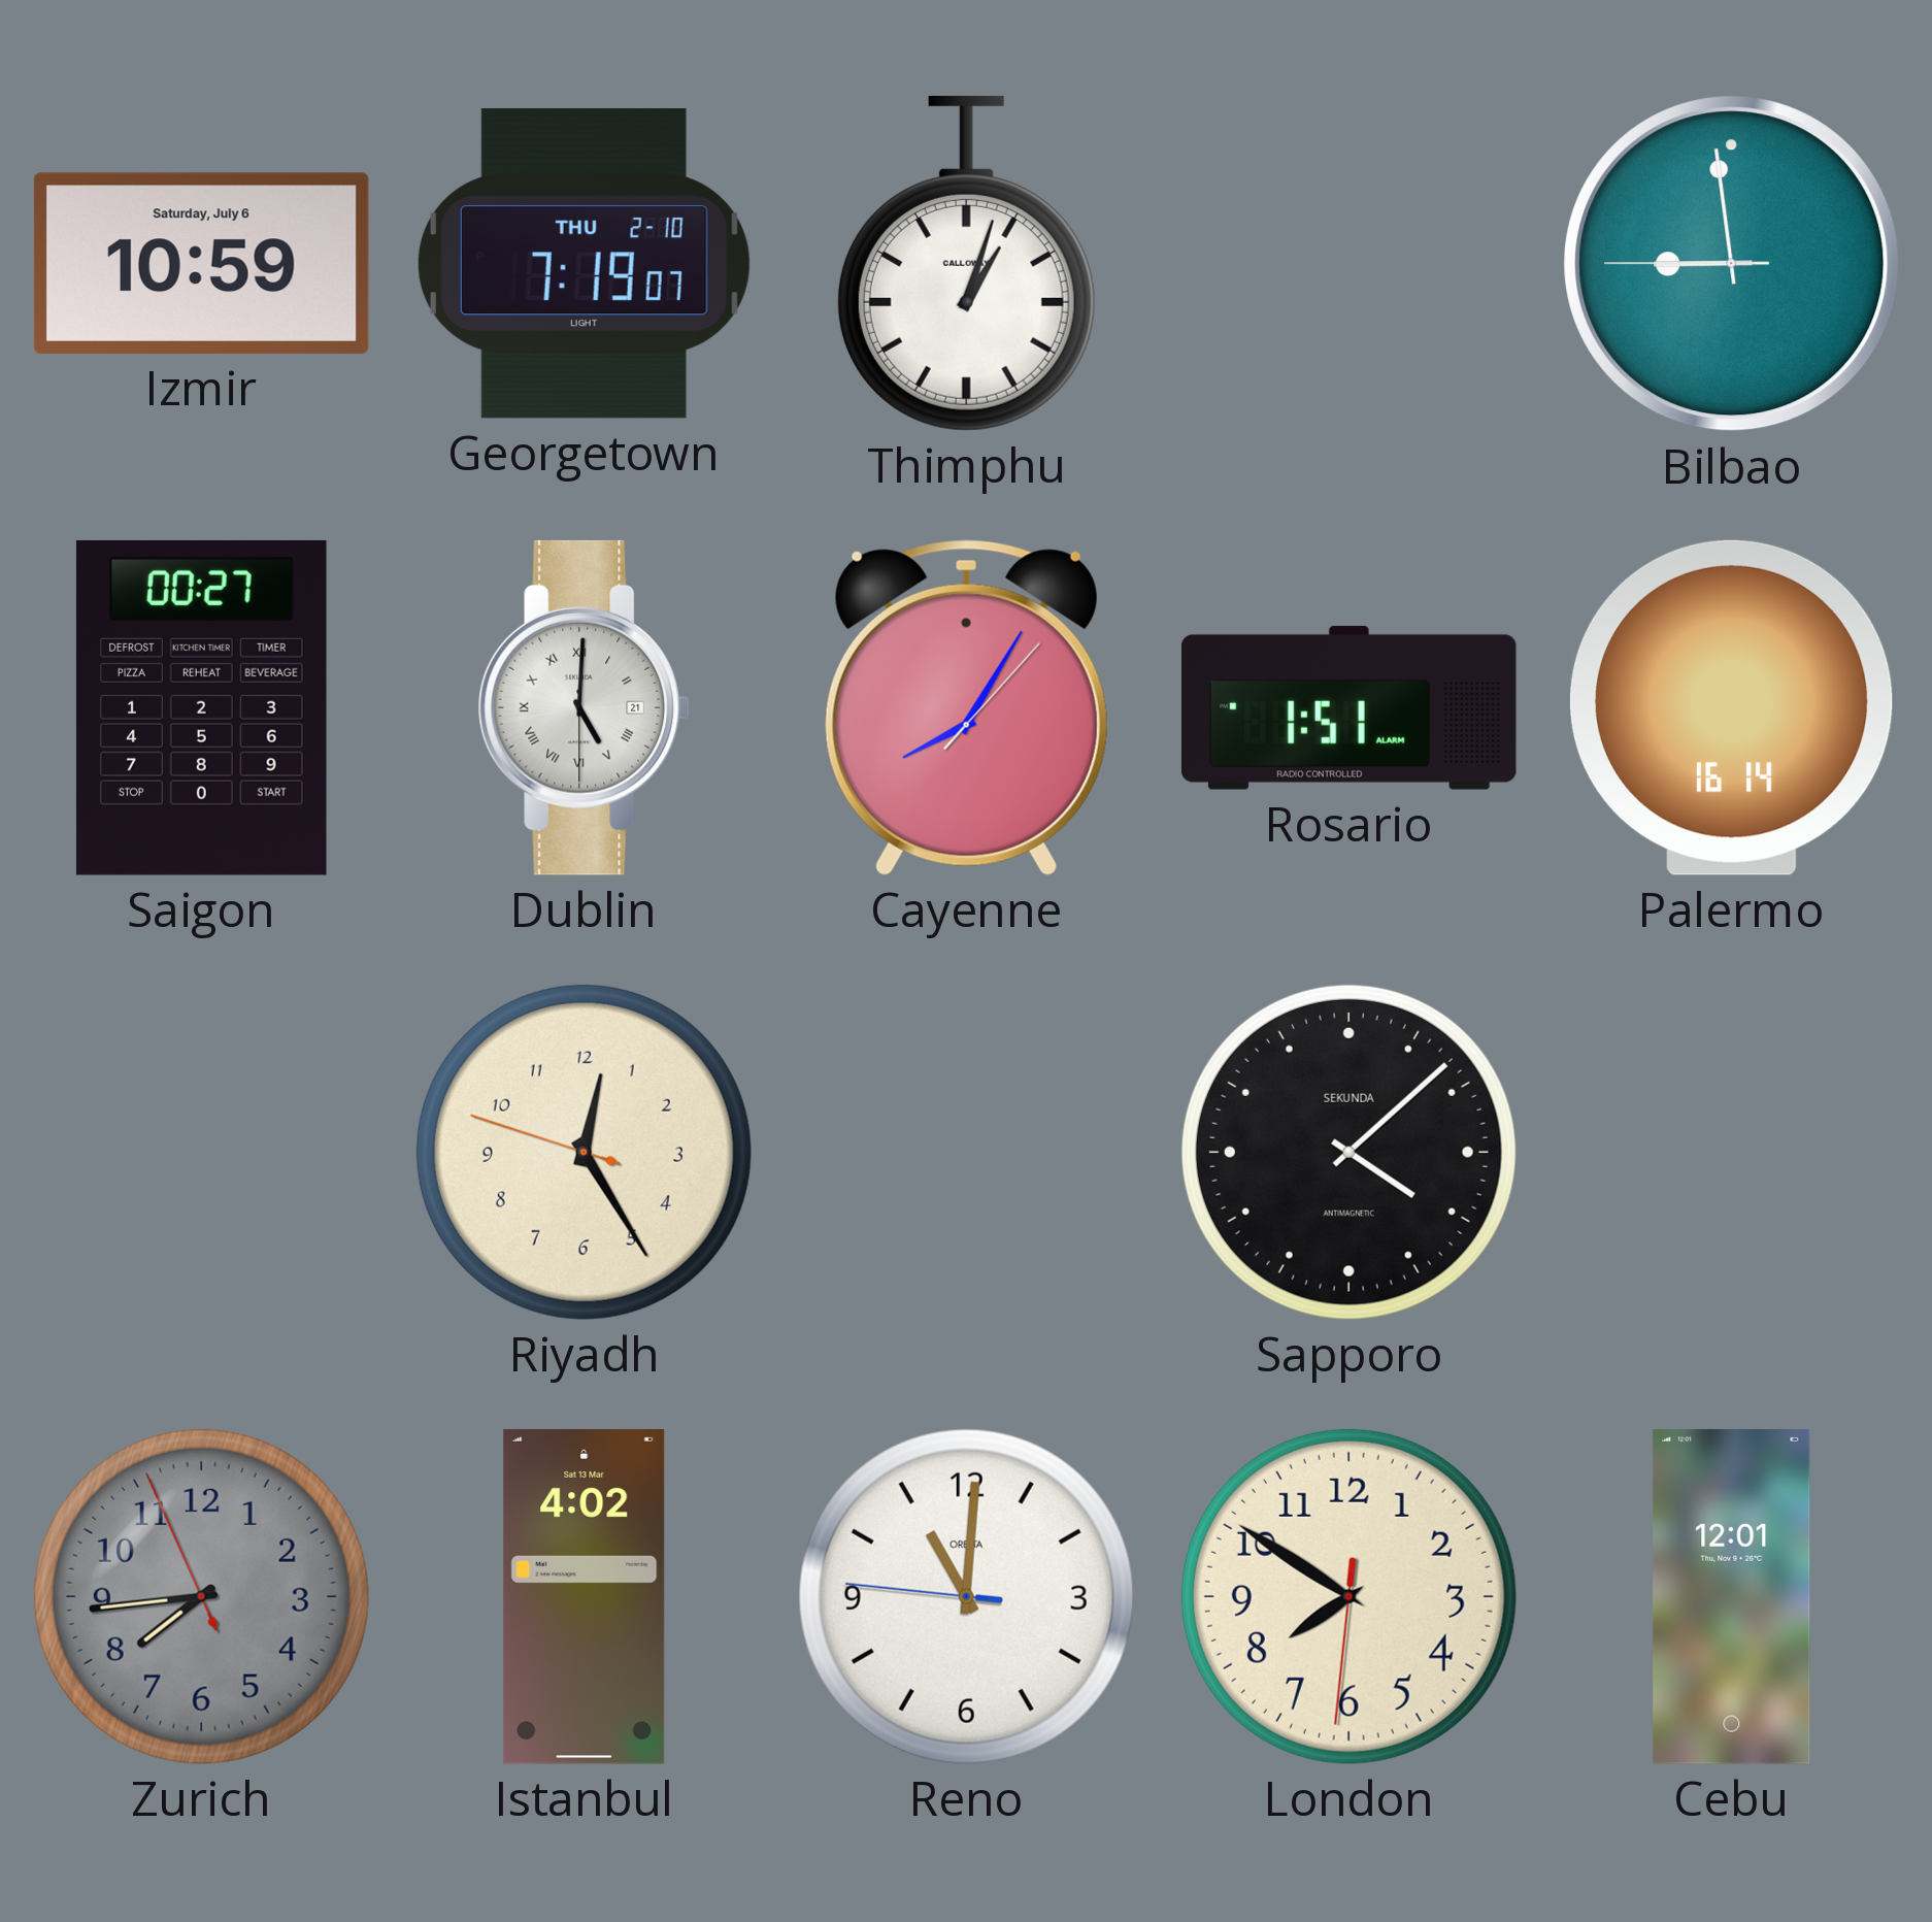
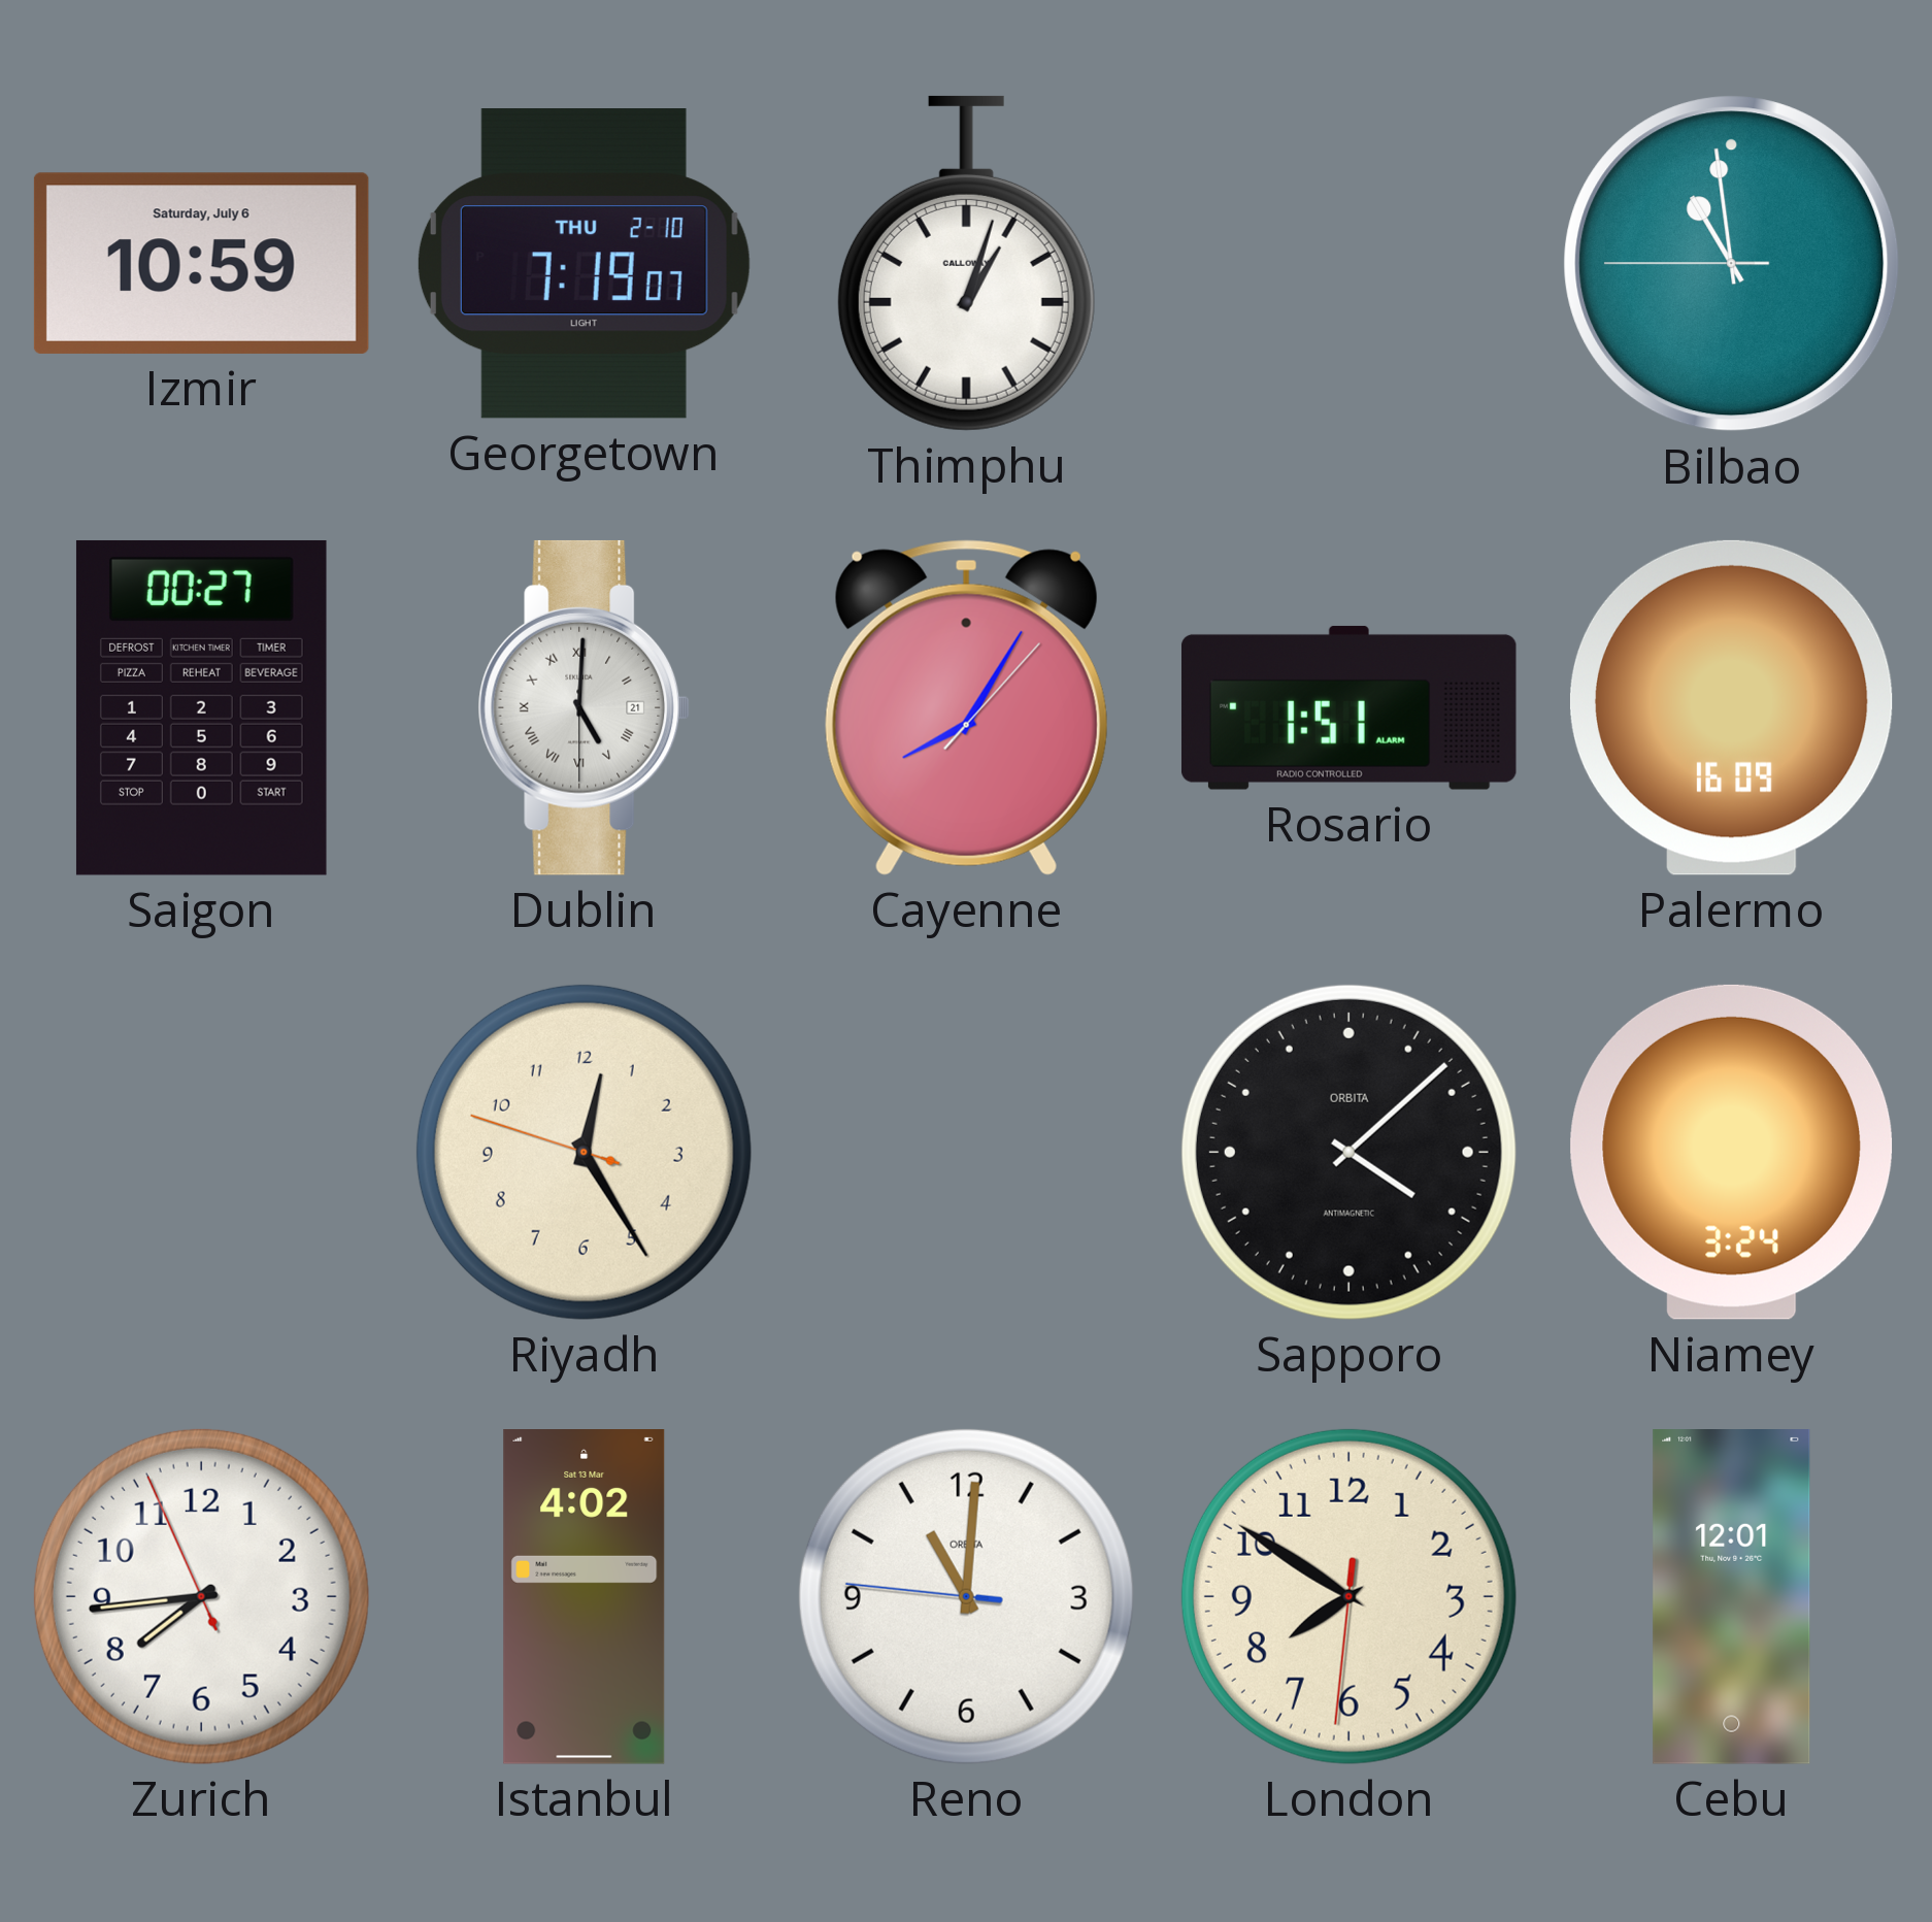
Bilbao: 8:58 -> 10:58 (1732, 264)
Palermo: 16:14 -> 16:09 (1731, 707)
Sapporo brand: SEKUNDA -> ORBITA (1348, 1152)
Niamey: none -> 3:24 (1732, 1152)
Zurich dial: grey -> white (201, 1596)
